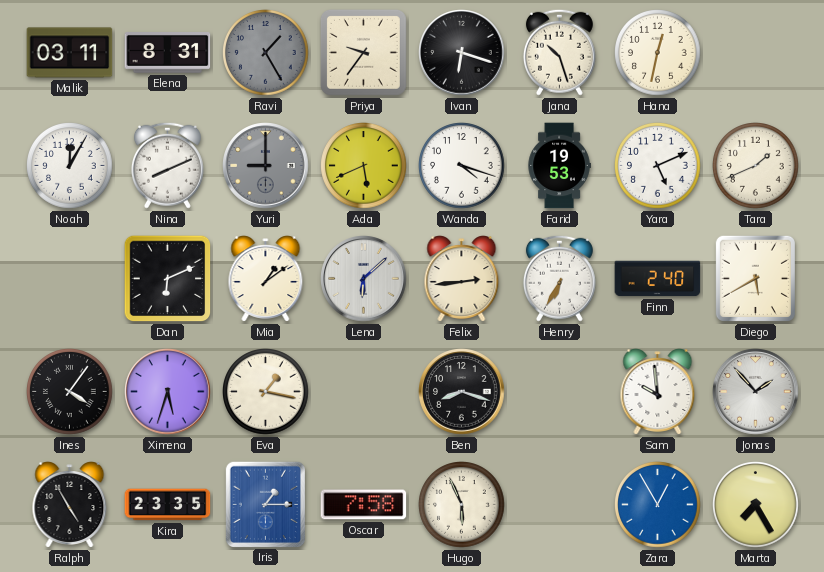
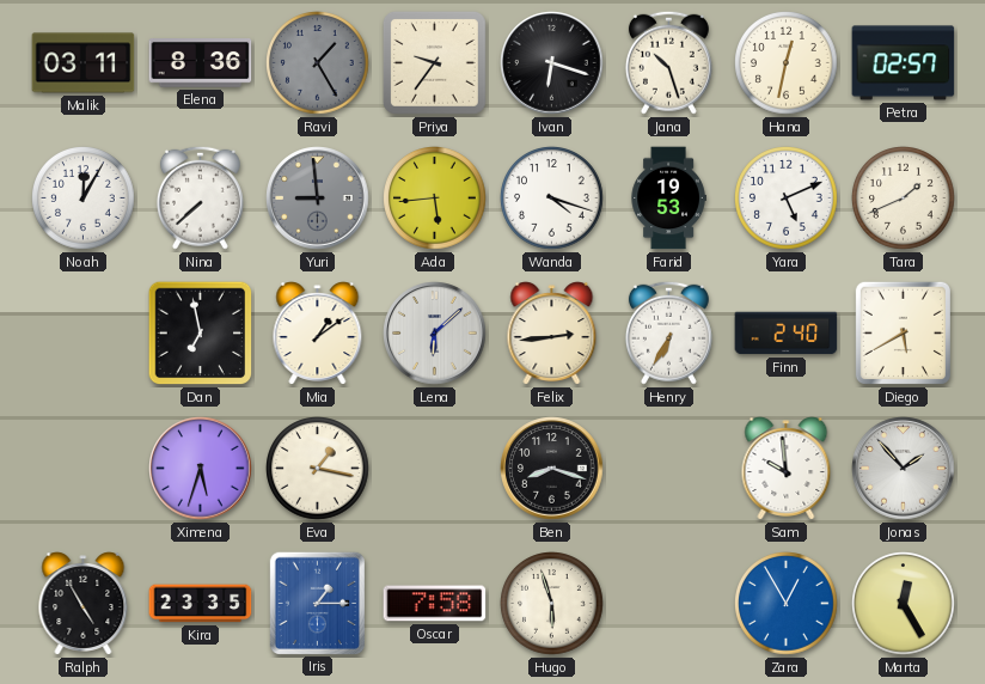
Elena: 8:31 -> 8:36 (201, 63)
Petra: none -> 02:57 (904, 63)
Nina: 8:11 -> 7:38 (200, 197)
Yuri: 9:00 -> 8:59 (318, 199)
Ada: 5:41 -> 5:44 (435, 199)
Dan: 6:11 -> 6:58 (201, 334)
Ines: 4:06 -> none (70, 392)
Hugo: 5:56 -> 5:57 (552, 604)
Marta: 7:25 -> 12:25 (904, 604)
